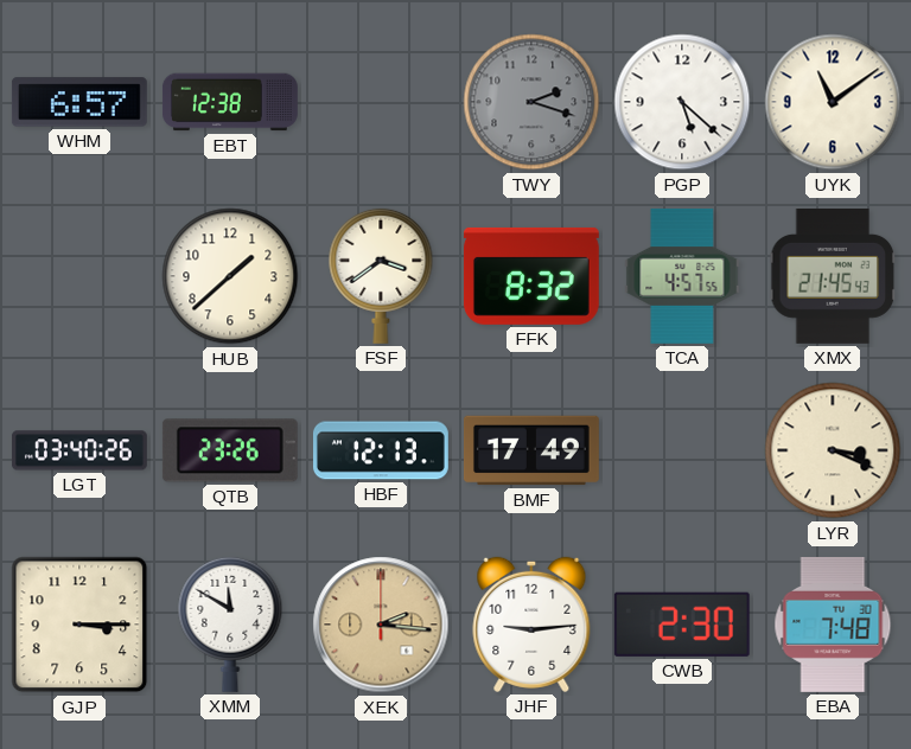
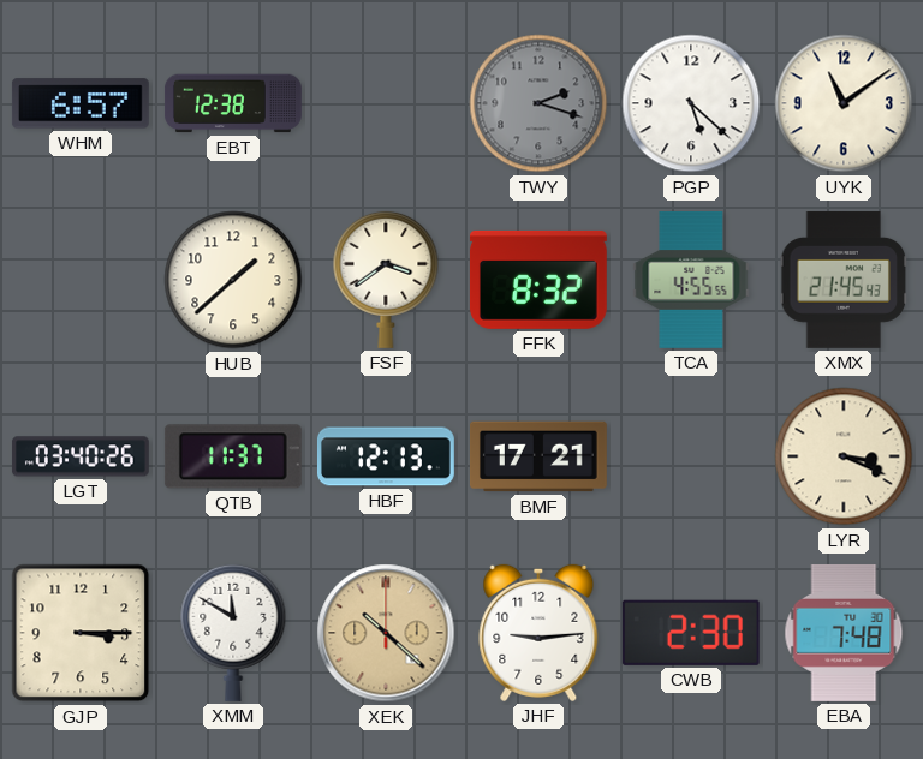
TCA: 4:57 -> 4:55 (691, 280)
QTB: 23:26 -> 11:37 (233, 456)
BMF: 17:49 -> 17:21 (538, 456)
XEK: 2:16 -> 10:22 (386, 633)
